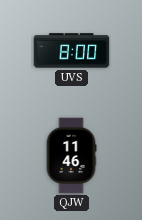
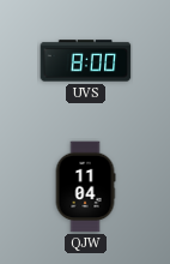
QJW: 11:46 -> 11:04 (85, 187)
